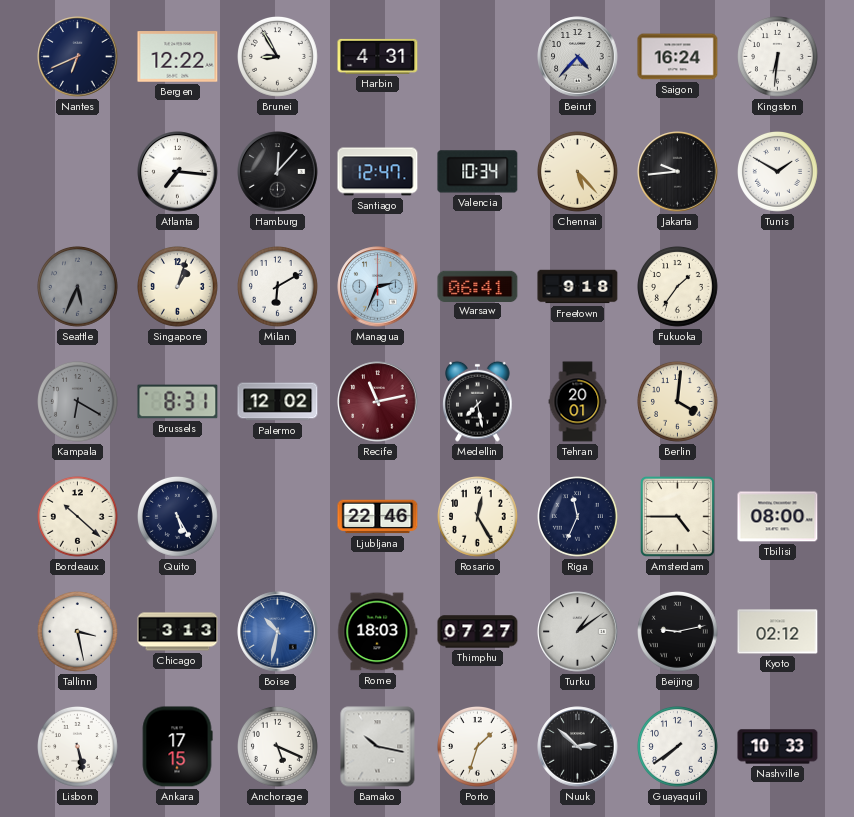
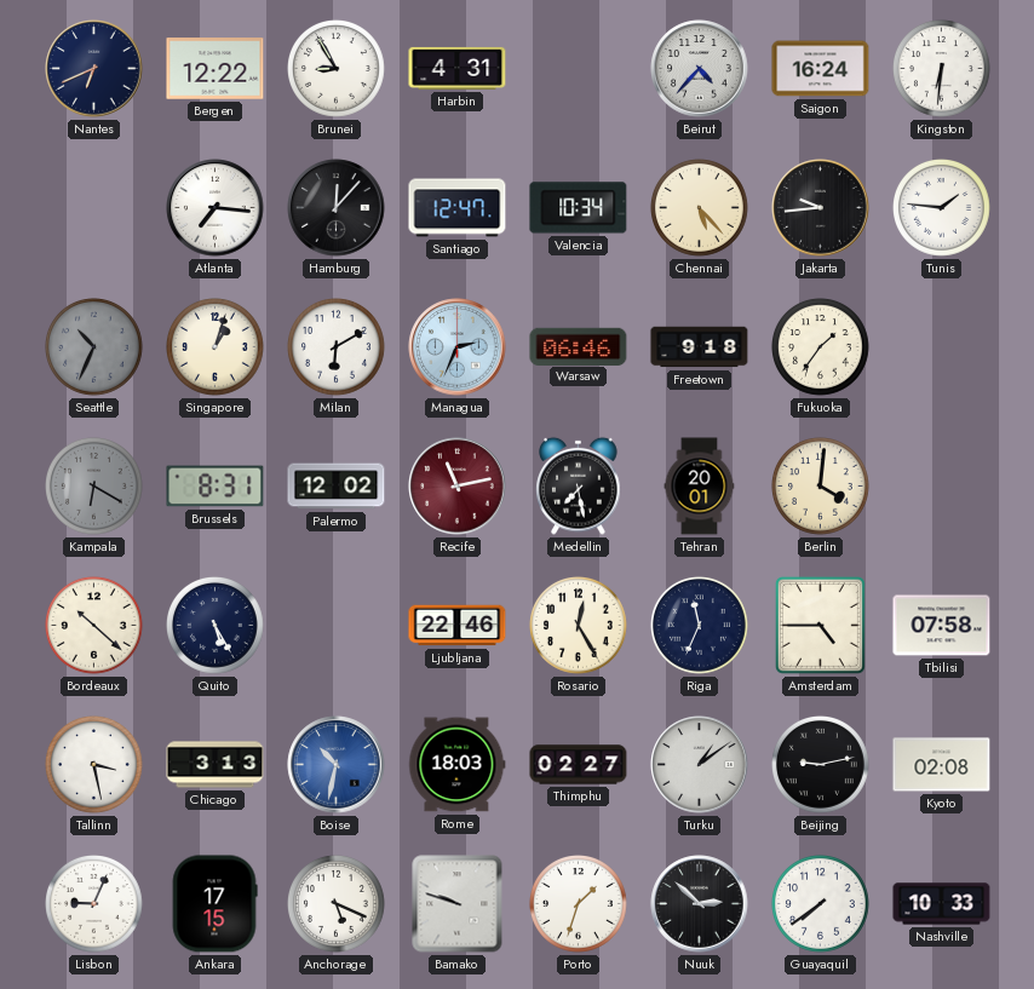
Tunis: 1:50 -> 1:46 (942, 208)
Seattle: 5:34 -> 10:34 (94, 347)
Warsaw: 06:41 -> 06:46 (579, 346)
Tbilisi: 08:00 -> 07:58 (942, 626)
Thimphu: 07:27 -> 02:27 (579, 765)
Kyoto: 02:12 -> 02:08 (942, 765)
Lisbon: 5:28 -> 9:04 (94, 904)
Bamako: 10:17 -> 9:48 (458, 904)
